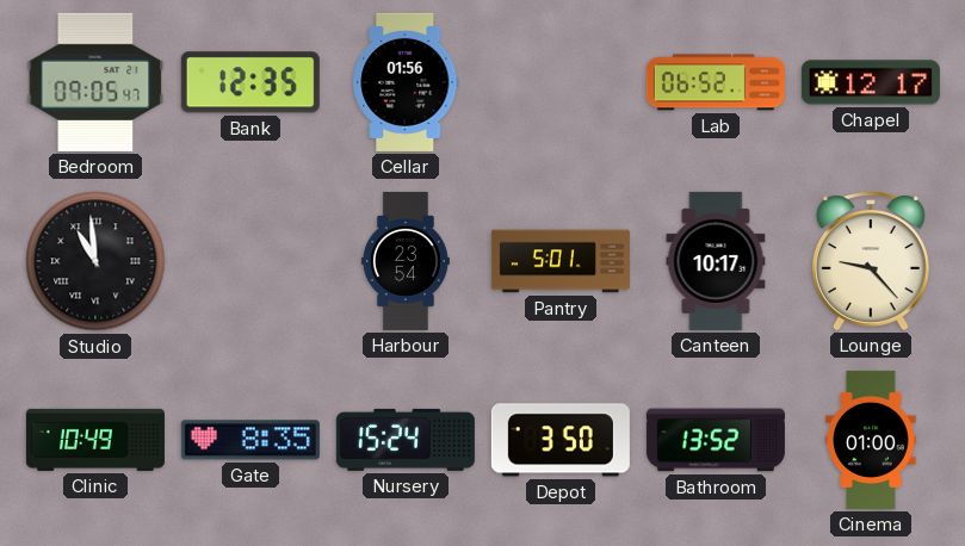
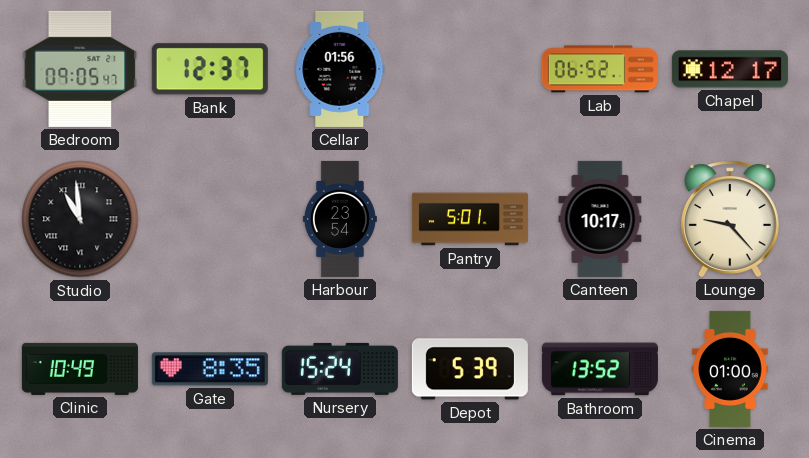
Bank: 12:35 -> 12:37 (210, 69)
Depot: 3:50 -> 5:39 (470, 369)
